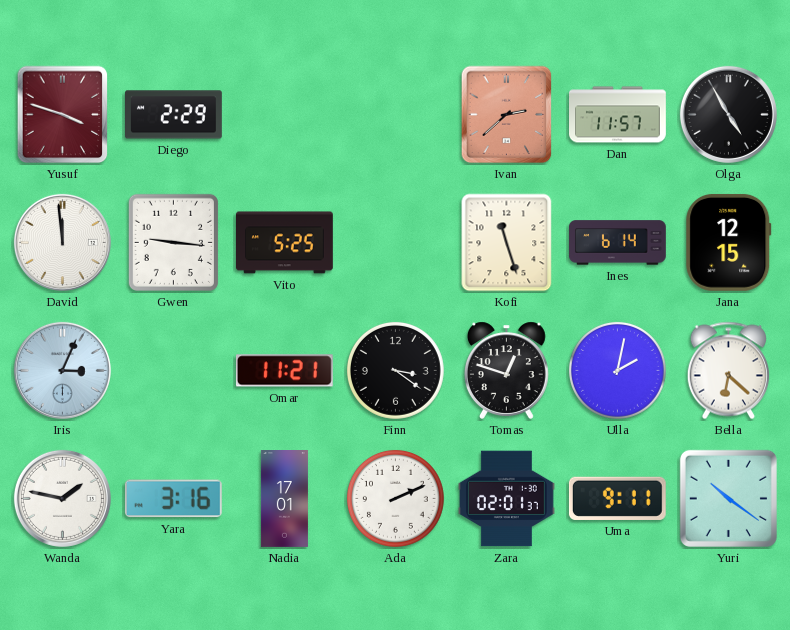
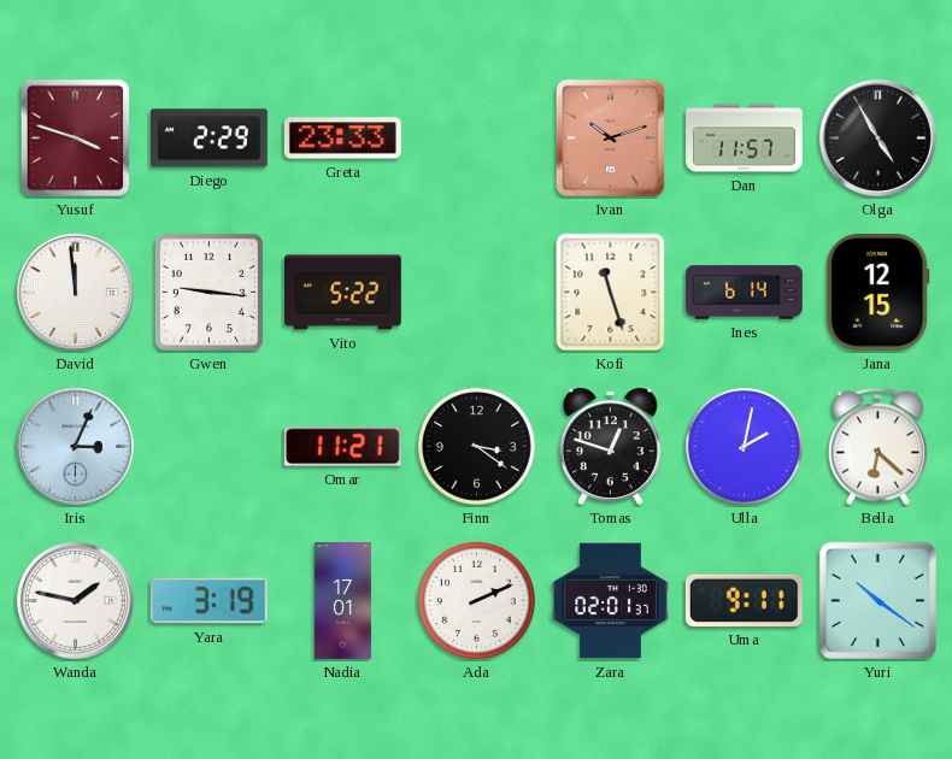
Greta: none -> 23:33 (342, 139)
Ivan: 2:38 -> 10:12 (611, 139)
Vito: 5:25 -> 5:22 (343, 293)
Yara: 3:16 -> 3:19 (208, 601)
